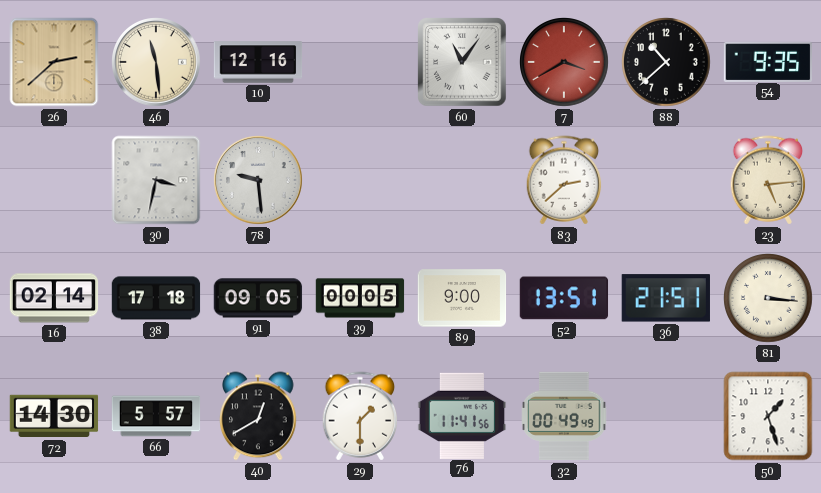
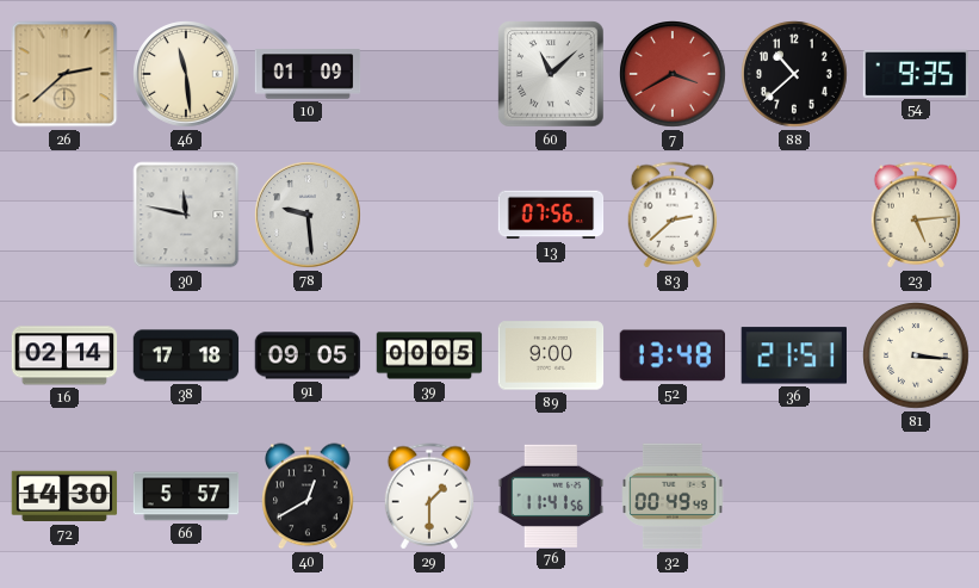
10: 12:16 -> 01:09 (308, 74)
60: 11:06 -> 11:08 (551, 74)
30: 3:32 -> 11:47 (186, 215)
13: none -> 07:56 (551, 215)
52: 13:51 -> 13:48 (673, 355)
50: 1:27 -> none (768, 416)
